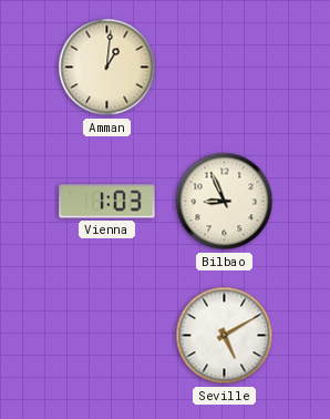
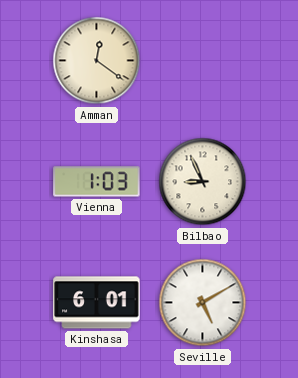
Amman: 1:01 -> 12:21 (97, 61)
Kinshasa: none -> 6:01 (97, 303)
